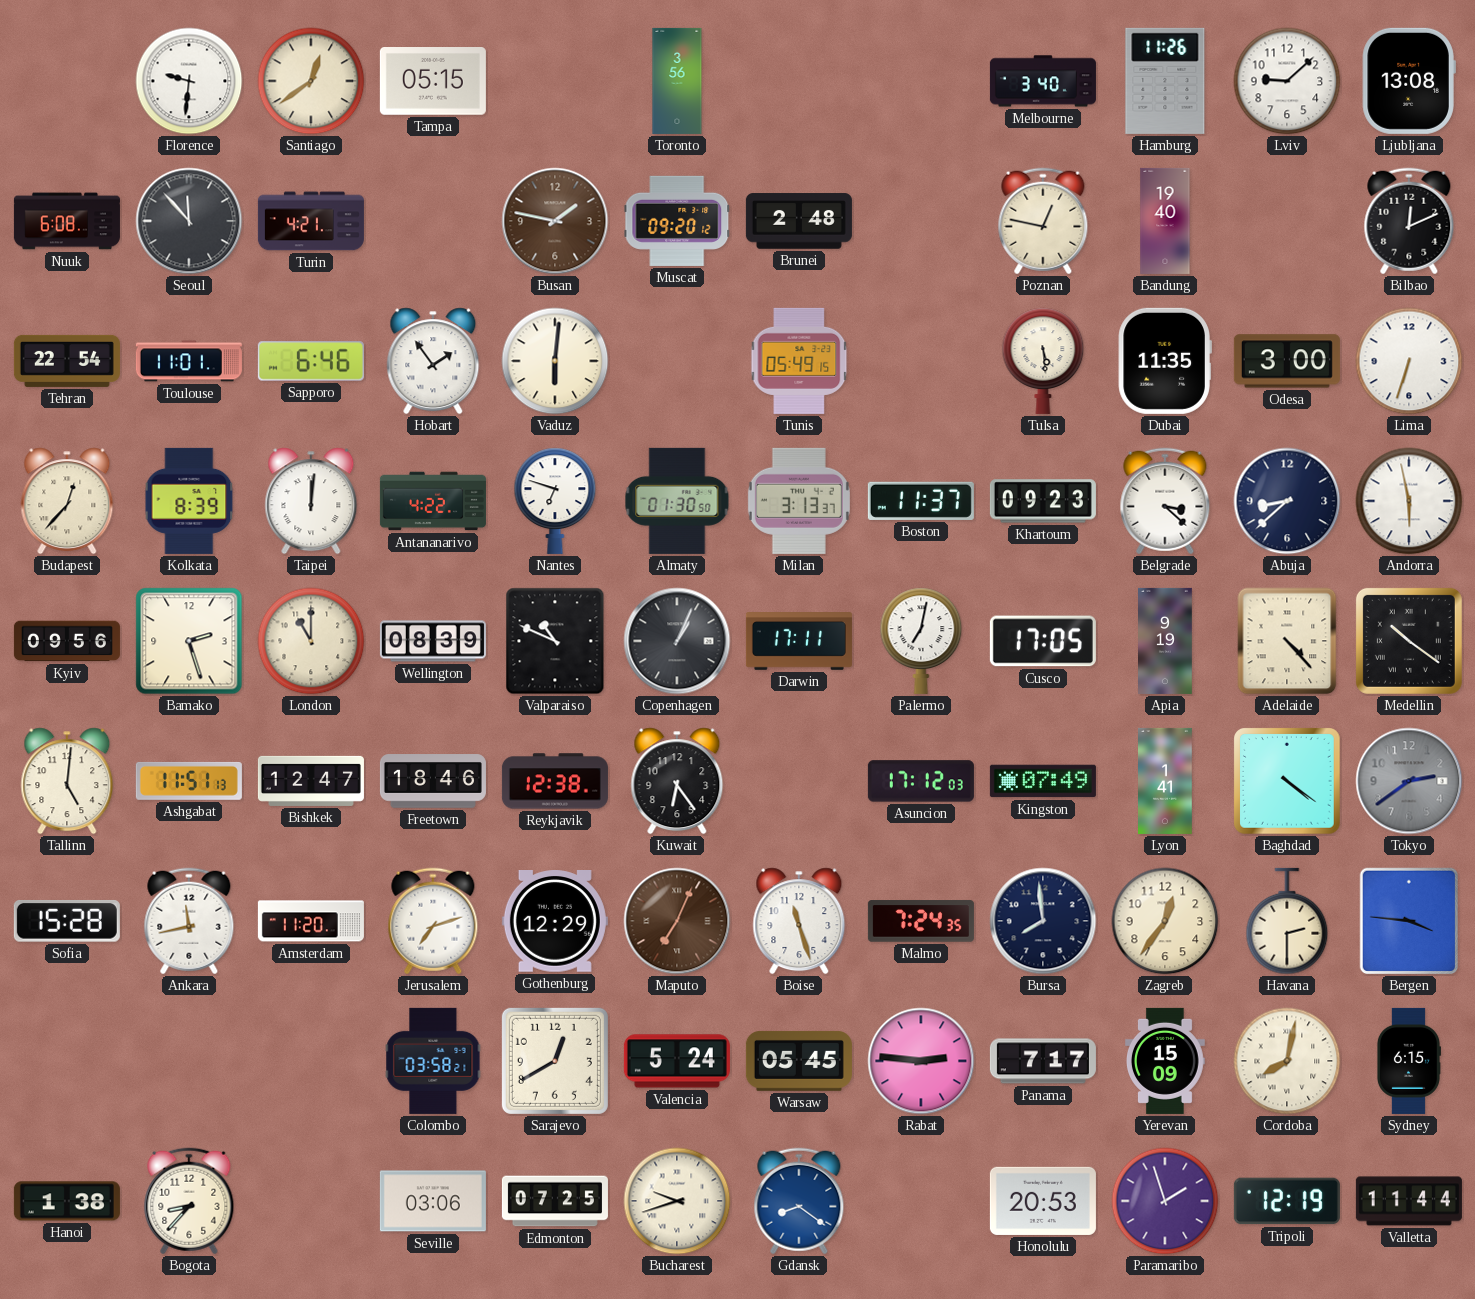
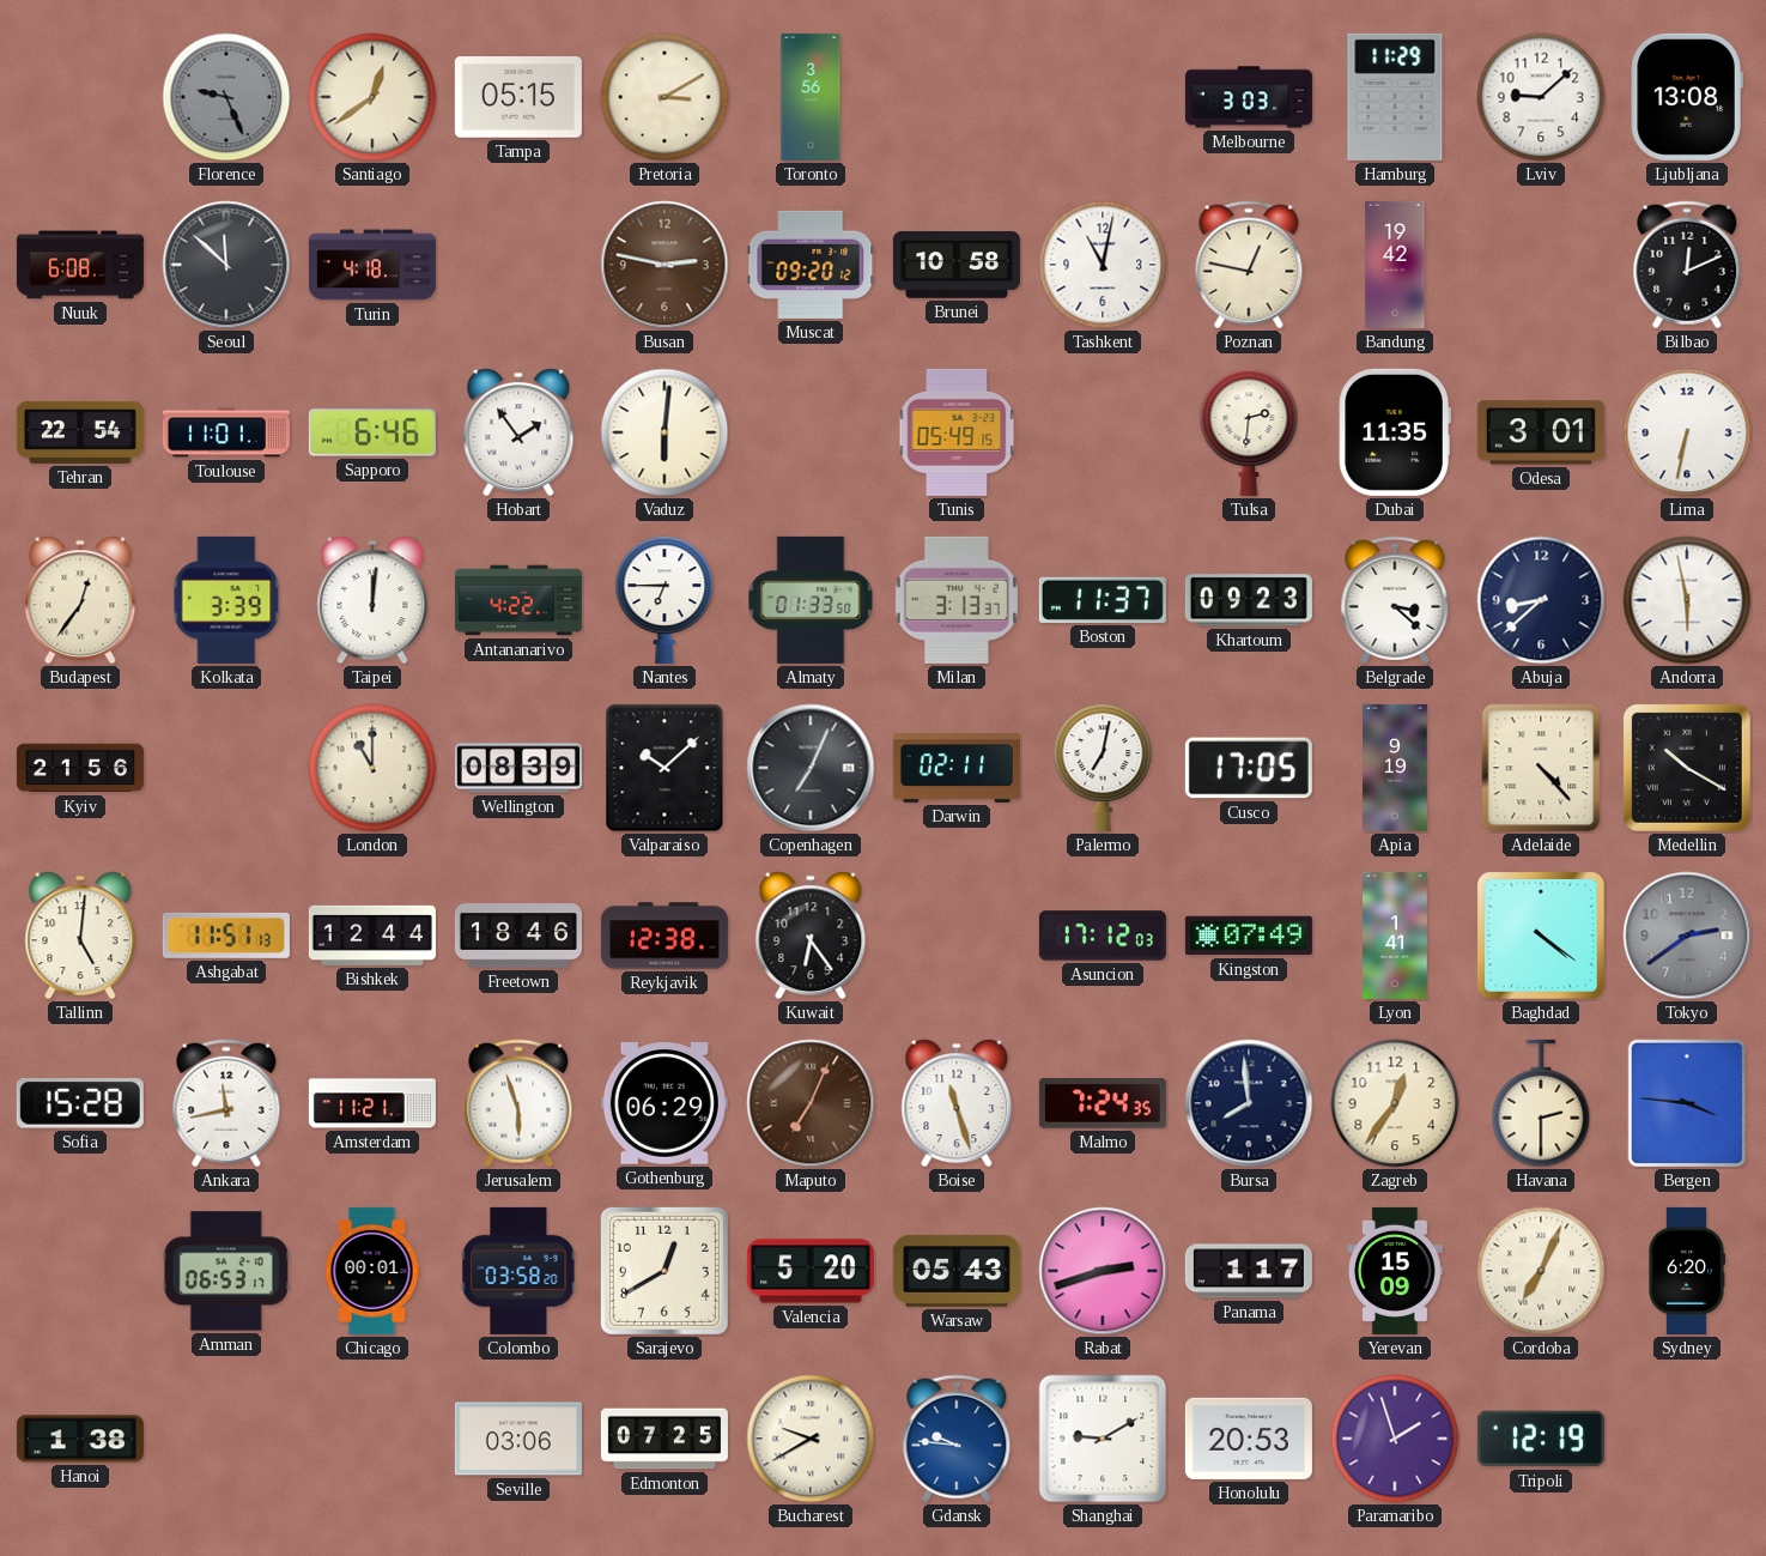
Florence: 9:31 -> 9:26 (226, 97)
Florence dial: white -> grey (226, 97)
Pretoria: none -> 3:10 (664, 97)
Melbourne: 3:40 -> 3:03 (1249, 97)
Hamburg: 11:26 -> 11:29 (1395, 97)
Seoul: 11:53 -> 11:52 (226, 265)
Turin: 4:21 -> 4:18 (372, 265)
Busan: 1:47 -> 2:47 (664, 265)
Brunei: 2:48 -> 10:58 (957, 265)
Tashkent: none -> 11:02 (1103, 265)
Bandung: 19:40 -> 19:42 (1395, 265)
Tulsa: 5:29 -> 2:31 (1249, 432)
Odesa: 3:00 -> 3:01 (1541, 432)
Lima: 6:33 -> 6:32 (1687, 432)
Budapest: 12:37 -> 12:36 (80, 600)
Kolkata: 8:39 -> 3:39 (226, 600)
Nantes: 6:48 -> 6:45 (664, 600)
Almaty: 01:30 -> 01:33 (811, 600)
Kyiv: 09:56 -> 21:56 (80, 768)
Bamako: 2:27 -> none (189, 641)
Valparaiso: 10:49 -> 10:08 (664, 768)
Copenhagen: 1:04 -> 7:04 (811, 768)
Darwin: 17:11 -> 02:11 (957, 769)
Medellin: 10:21 -> 10:20 (1687, 768)
Bishkek: 12:47 -> 12:44 (372, 936)
Amsterdam: 11:20 -> 11:21 (372, 1103)
Jerusalem: 7:12 -> 5:57 (518, 1103)
Gothenburg: 12:29 -> 06:29 (664, 1104)
Amman: none -> 06:53 (226, 1271)
Chicago: none -> 00:01 (372, 1271)
Colombo: 03:58:21 -> 03:58:20 (518, 1271)
Valencia: 5:24 -> 5:20 (811, 1271)
Warsaw: 05:45 -> 05:43 (957, 1271)
Rabat: 2:46 -> 2:42 (1103, 1271)
Panama: 7:17 -> 1:17 (1249, 1271)
Cordoba: 8:02 -> 7:04 (1541, 1271)
Sydney: 6:15 -> 6:20 (1686, 1271)
Bogota: 8:37 -> none (189, 1201)
Bucharest: 9:42 -> 9:40 (811, 1439)
Gdansk: 8:21 -> 9:46 (957, 1439)
Shanghai: none -> 9:10 (1103, 1439)
Valletta: 11:44 -> none (1409, 1201)
